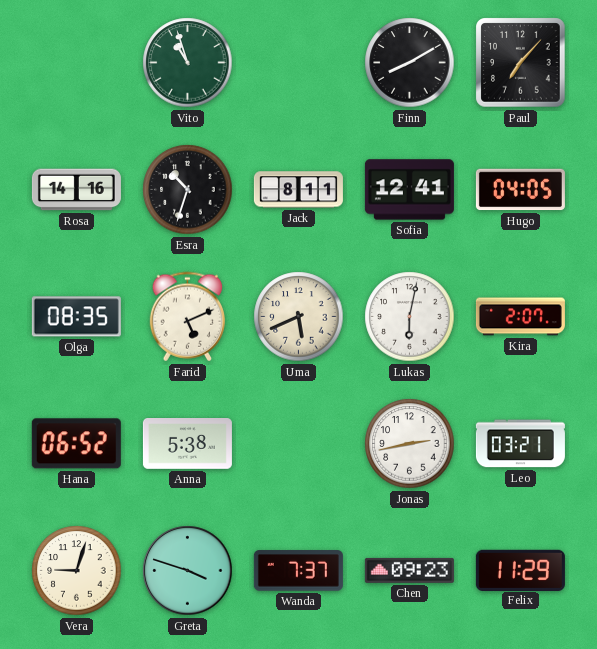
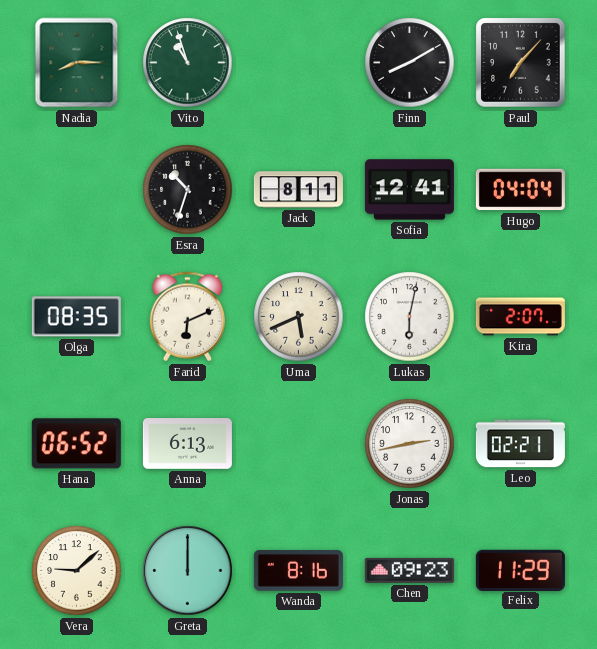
Nadia: none -> 8:15 (77, 63)
Rosa: 14:16 -> none (76, 190)
Hugo: 04:05 -> 04:04 (520, 190)
Farid: 5:11 -> 6:11 (187, 317)
Anna: 5:38 -> 6:13 (187, 444)
Leo: 03:21 -> 02:21 (520, 444)
Vera: 9:03 -> 9:08 (77, 571)
Greta: 3:48 -> 12:00 (188, 571)
Wanda: 7:37 -> 8:16 (298, 571)
